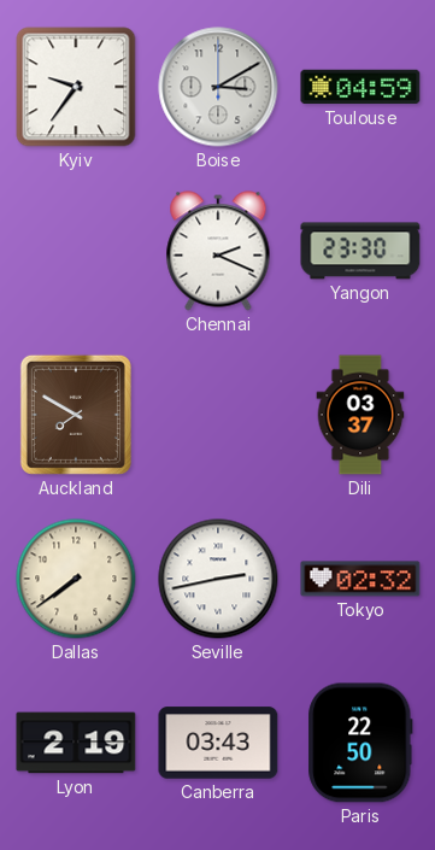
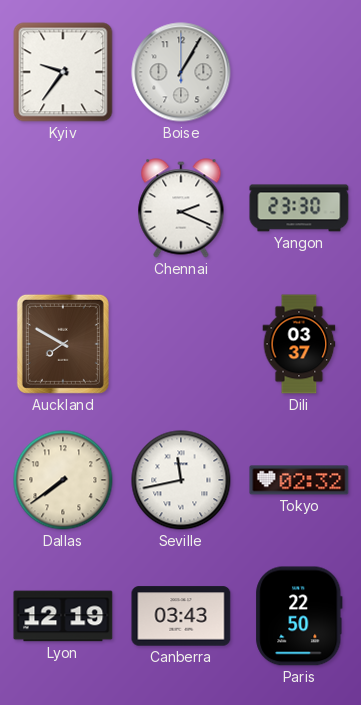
Boise: 3:10 -> 1:05 (181, 72)
Toulouse: 04:59 -> none (360, 87)
Seville: 2:43 -> 11:43 (181, 480)
Lyon: 2:19 -> 12:19 (63, 616)
